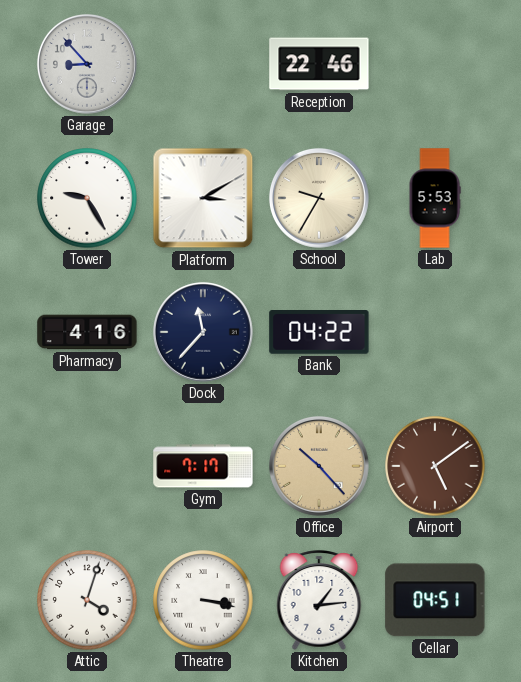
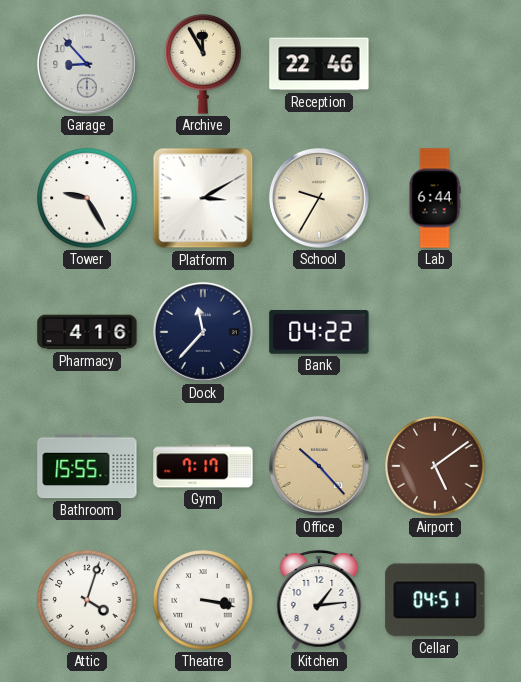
Archive: none -> 11:55 (203, 65)
Lab: 5:53 -> 6:44 (435, 198)
Bathroom: none -> 15:55 (87, 466)
